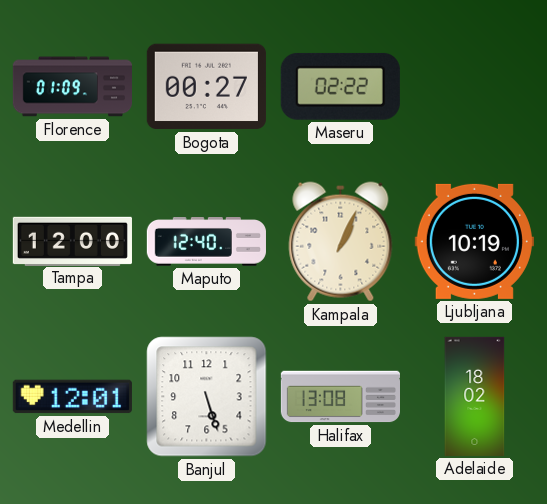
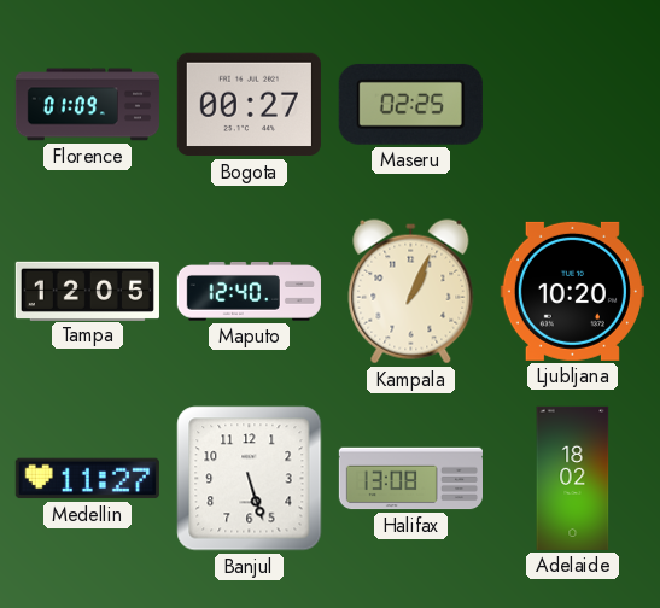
Maseru: 02:22 -> 02:25 (410, 104)
Tampa: 12:00 -> 12:05 (87, 291)
Ljubljana: 10:19 -> 10:20 (572, 291)
Medellin: 12:01 -> 11:27 (87, 479)
